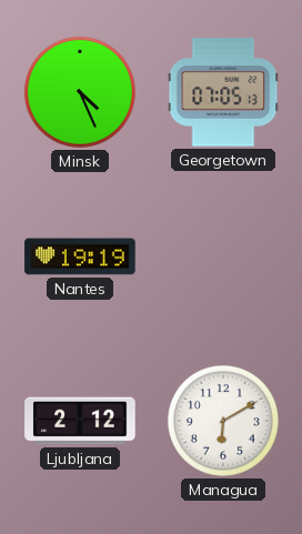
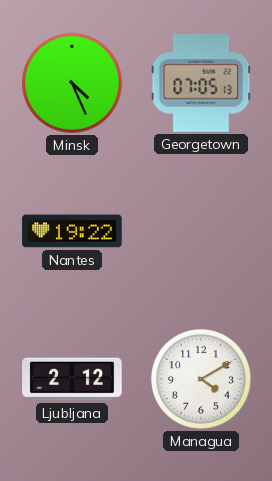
Nantes: 19:19 -> 19:22 (72, 231)
Managua: 6:10 -> 4:10 (201, 379)
